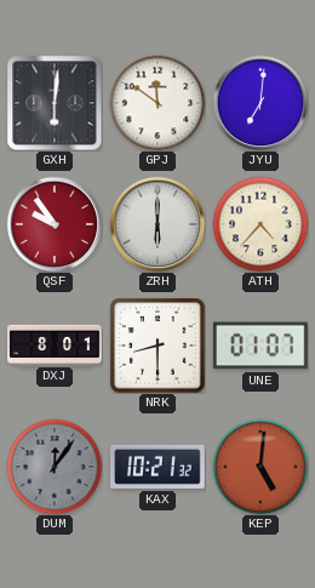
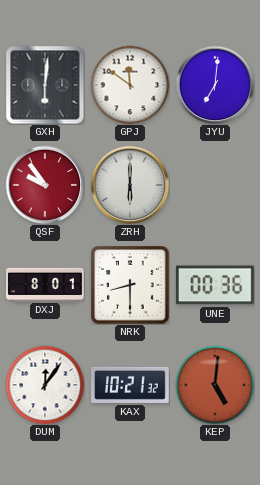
ATH: 4:37 -> none (260, 224)
UNE: 01:07 -> 00:36 (215, 285)
DUM dial: grey -> white (45, 385)
